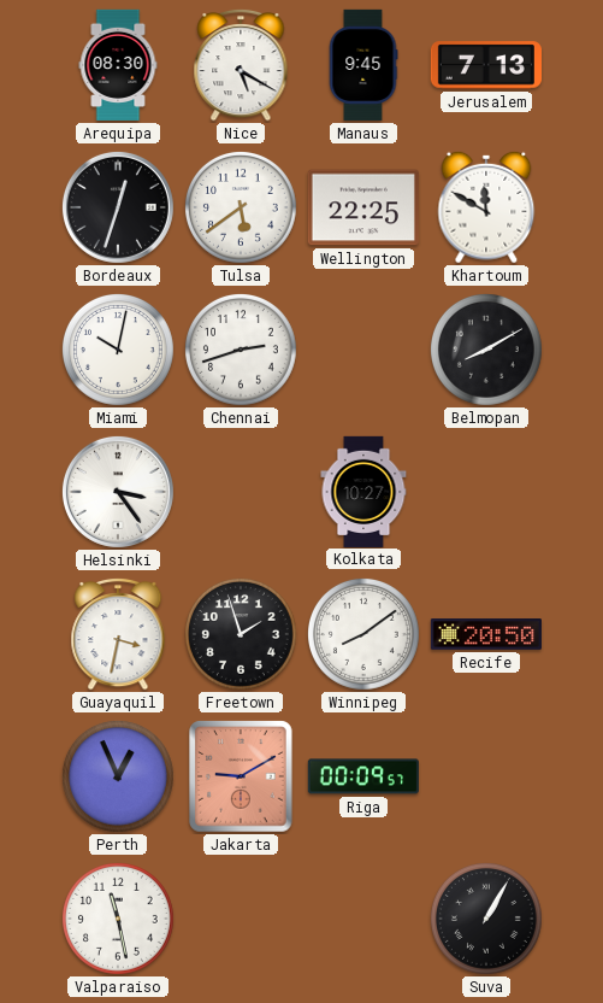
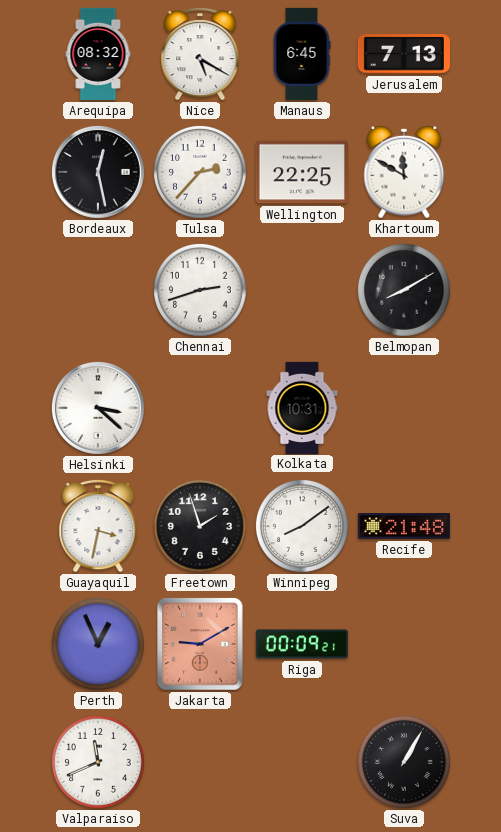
Arequipa: 08:30 -> 08:32 (98, 54)
Manaus: 9:45 -> 6:45 (302, 54)
Bordeaux: 12:33 -> 12:28 (98, 172)
Tulsa: 5:39 -> 2:37 (200, 172)
Miami: 10:02 -> none (118, 350)
Helsinki: 3:24 -> 3:22 (98, 408)
Kolkata: 10:27 -> 10:31 (302, 407)
Recife: 20:50 -> 21:48 (404, 527)
Riga: 00:09:57 -> 00:09:21 (302, 644)
Valparaiso: 11:28 -> 11:41 (98, 762)
